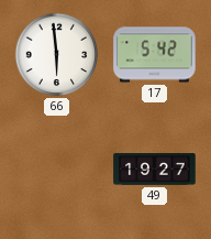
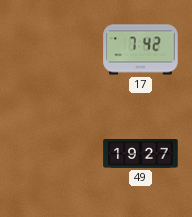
66: 5:59 -> none (57, 55)
17: 5:42 -> 7:42 (141, 50)
